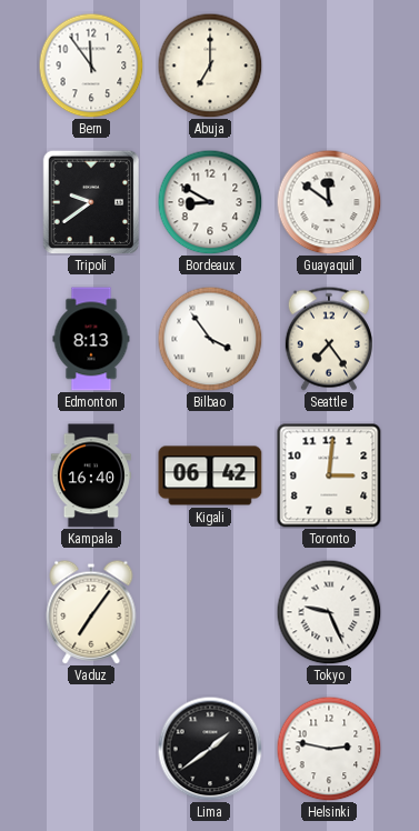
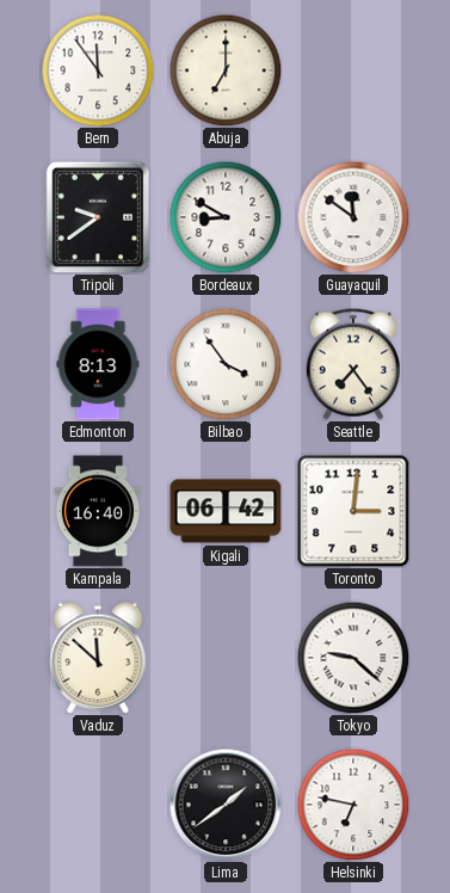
Vaduz: 7:06 -> 11:52 (98, 658)
Tokyo: 9:26 -> 9:22 (353, 658)
Helsinki: 2:47 -> 6:47 (353, 805)
